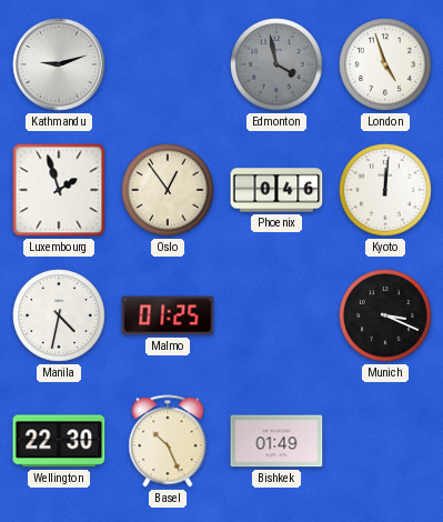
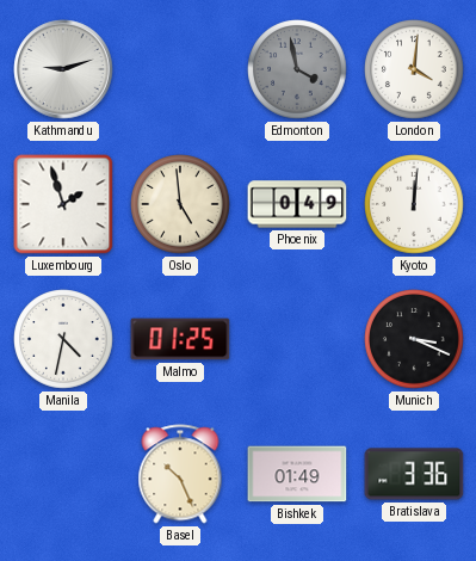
London: 4:57 -> 4:01 (414, 69)
Oslo: 12:54 -> 4:59 (180, 204)
Phoenix: 0:46 -> 0:49 (297, 204)
Wellington: 22:30 -> none (59, 441)
Bratislava: none -> 3:36 (414, 474)
